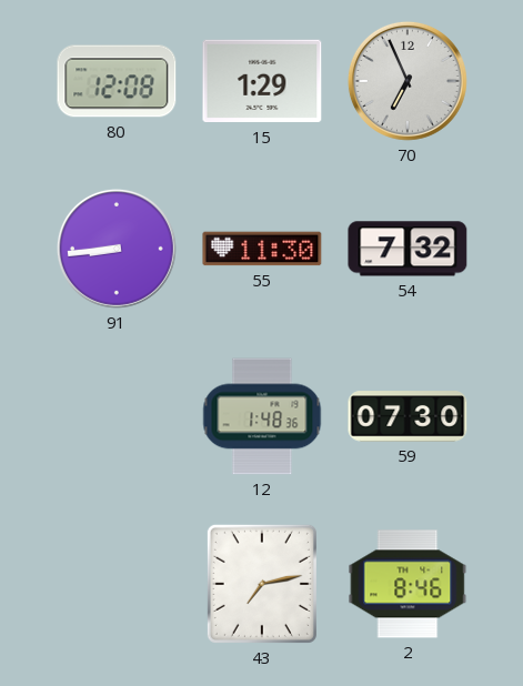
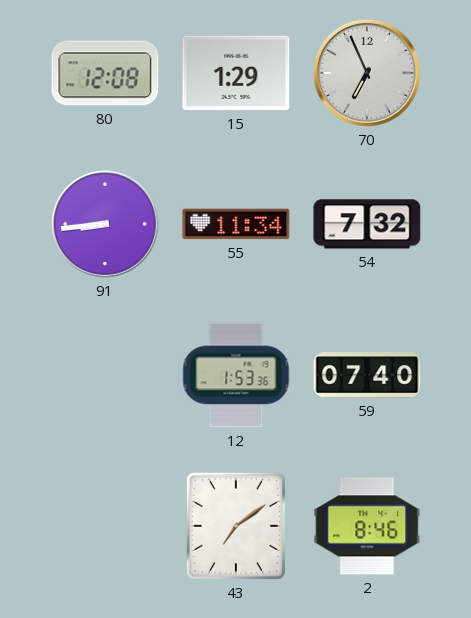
55: 11:30 -> 11:34 (236, 224)
12: 1:48 -> 1:53 (236, 375)
59: 07:30 -> 07:40 (367, 375)
43: 7:13 -> 7:09 (236, 526)
